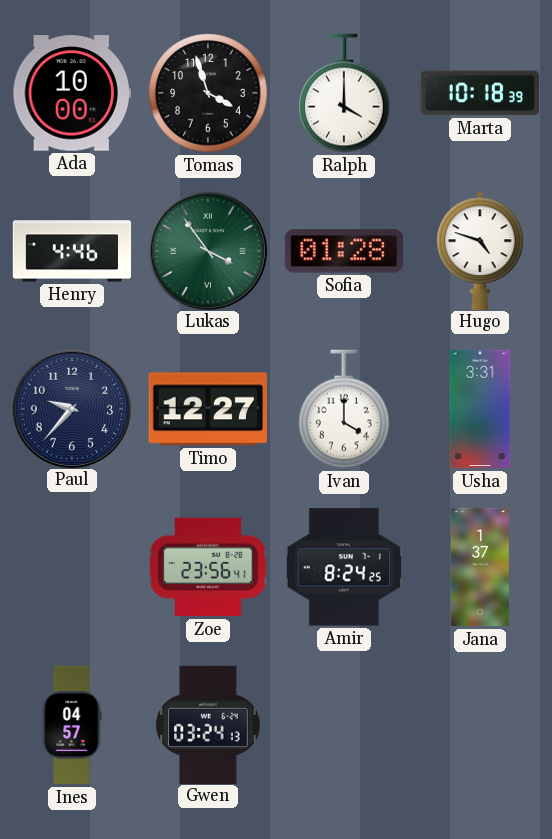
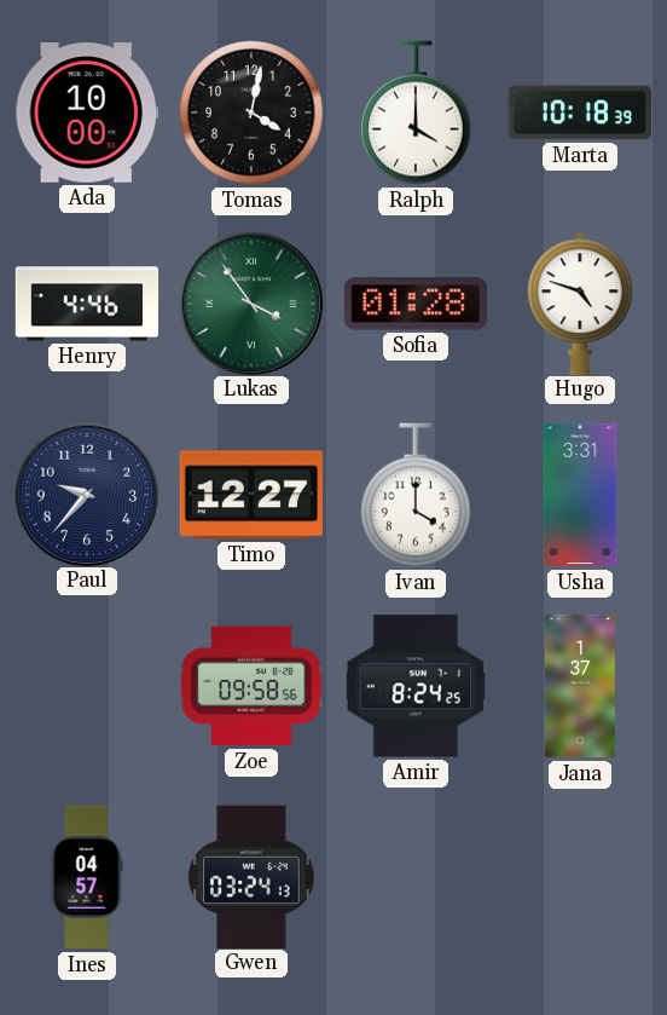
Tomas: 3:57 -> 4:02 (251, 113)
Zoe: 23:56 -> 09:58 (251, 686)
